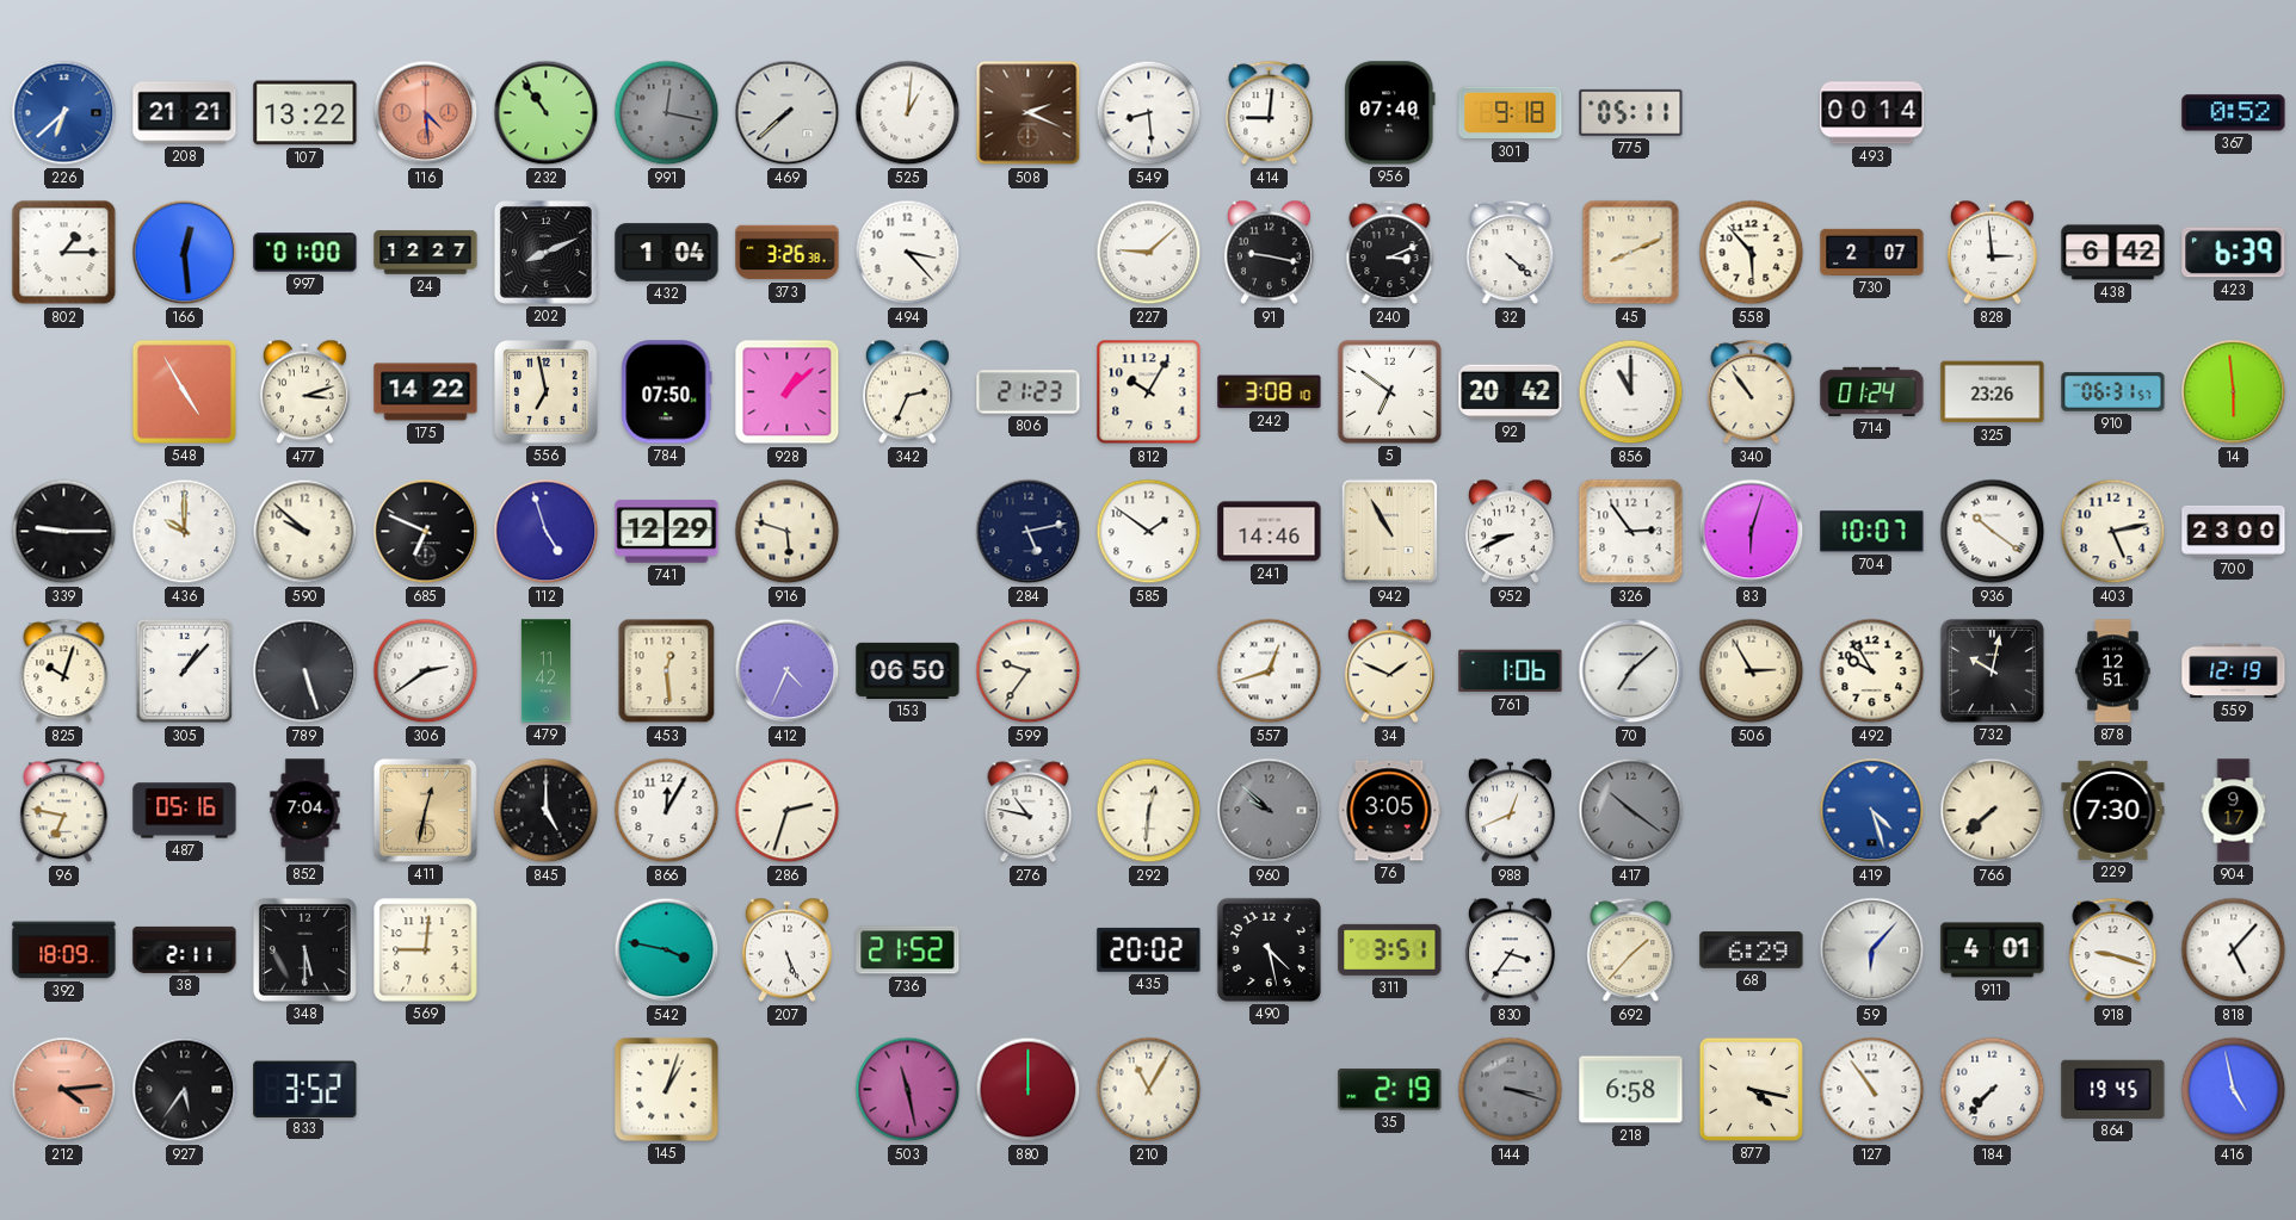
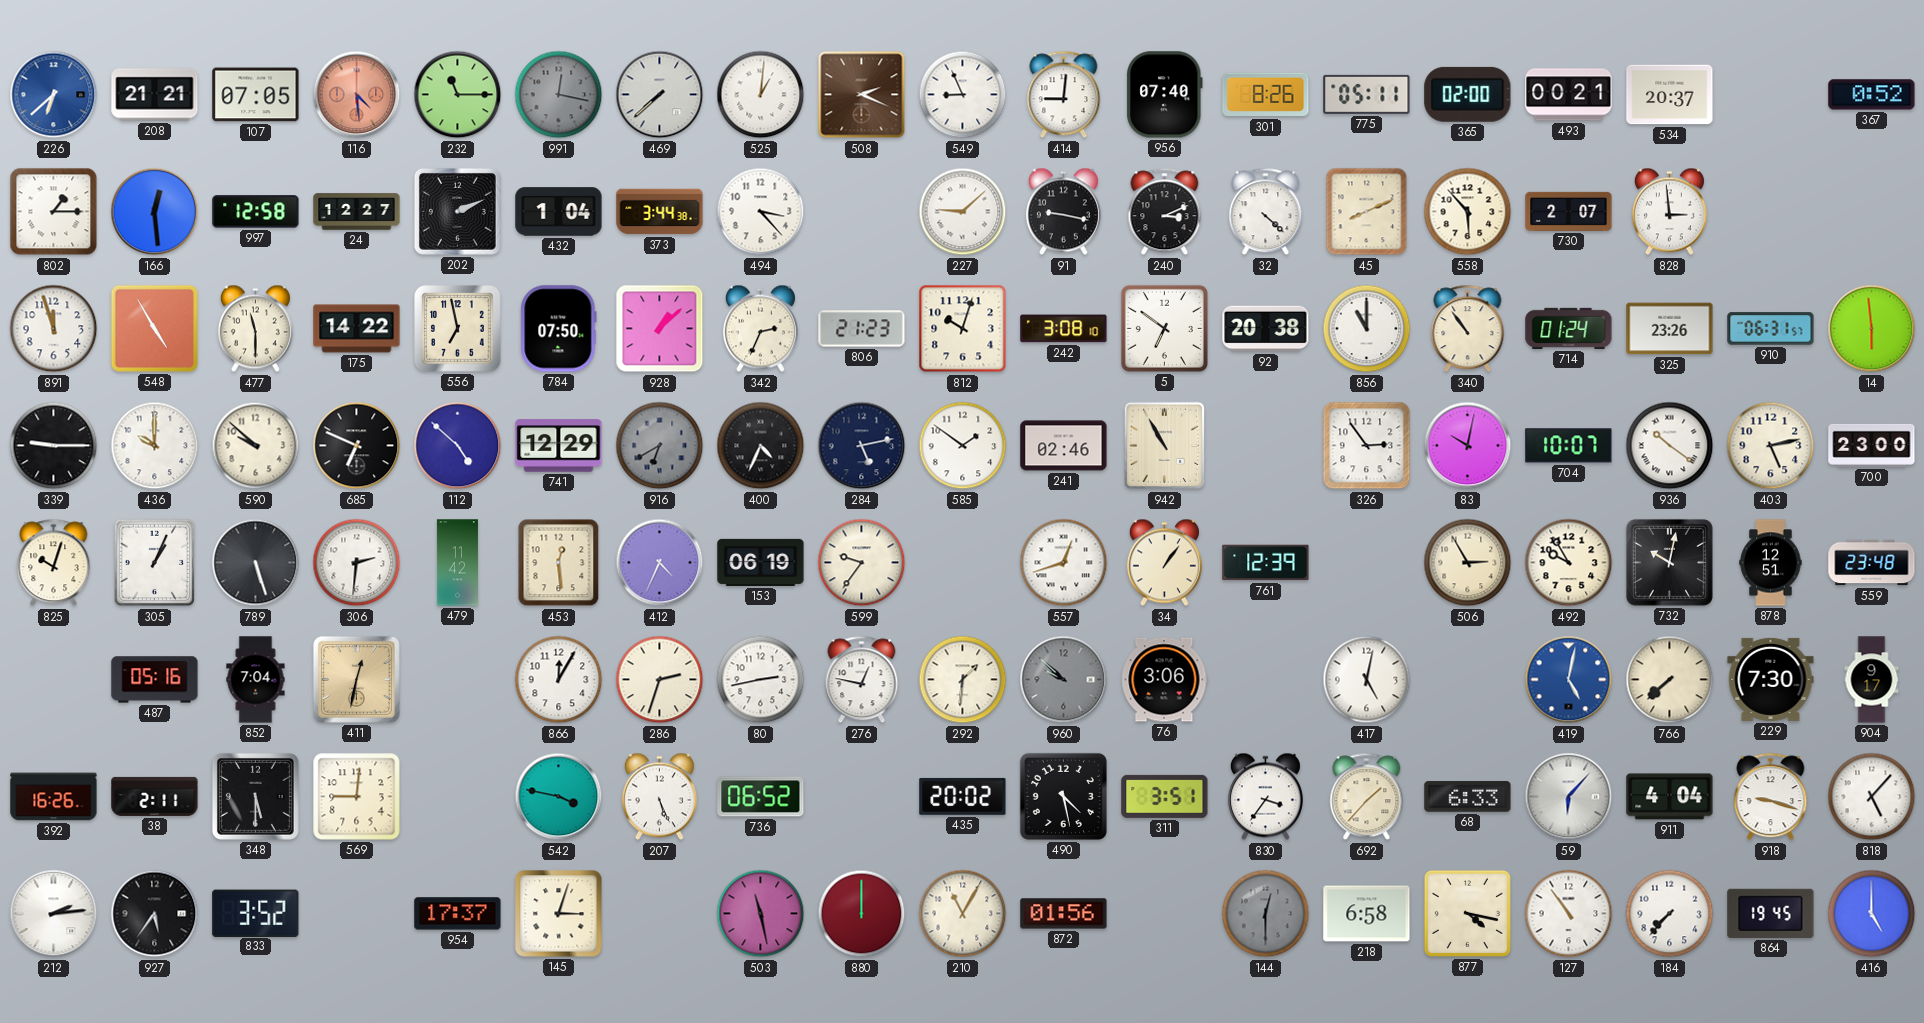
107: 13:22 -> 07:05 (256, 95)
232: 10:54 -> 11:15 (458, 95)
549: 8:29 -> 8:56 (963, 95)
301: 9:18 -> 8:26 (1266, 95)
365: none -> 02:00 (1468, 94)
493: 00:14 -> 00:21 (1569, 95)
534: none -> 20:37 (1670, 95)
997: 01:00 -> 12:58 (256, 212)
202: 8:11 -> 2:11 (457, 211)
373: 3:26 -> 3:44 (660, 212)
438: 6:42 -> none (2113, 253)
423: 6:39 -> none (2234, 253)
891: none -> 11:57 (54, 329)
477: 3:12 -> 11:30 (255, 329)
812: 10:05 -> 10:03 (963, 329)
92: 20:42 -> 20:38 (1266, 329)
112: 4:57 -> 4:52 (458, 446)
916: 5:48 -> 6:40 (660, 446)
916 dial: cream -> grey (660, 446)
400: none -> 4:34 (761, 446)
241: 14:46 -> 02:46 (1064, 446)
952: 8:41 -> none (1510, 532)
83: 6:03 -> 10:02 (1468, 446)
305: 1:07 -> 1:04 (155, 563)
306: 2:39 -> 2:31 (357, 563)
153: 06:50 -> 06:19 (761, 562)
34: 1:49 -> 1:06 (1164, 563)
761: 1:06 -> 12:39 (1266, 563)
70: 7:08 -> none (1631, 671)
559: 12:19 -> 23:48 (1872, 563)
96: 6:47 -> none (64, 811)
845: 5:00 -> none (547, 811)
80: none -> 2:43 (761, 680)
276: 10:47 -> 12:47 (862, 680)
292: 12:31 -> 1:31 (963, 680)
76: 3:05 -> 3:06 (1164, 680)
988: 12:41 -> none (1510, 811)
417: 10:21 -> 5:02 (1367, 680)
417 dial: grey -> white (1367, 680)
419: 4:27 -> 5:02 (1569, 680)
392: 18:09 -> 16:26 (54, 797)
736: 21:52 -> 06:52 (761, 797)
68: 6:29 -> 6:33 (1468, 797)
911: 4:01 -> 4:04 (1670, 797)
212: 4:14 -> 2:14 (54, 914)
212 dial: salmon -> white (54, 914)
954: none -> 17:37 (458, 914)
145: 1:03 -> 3:03 (559, 914)
872: none -> 01:56 (1064, 914)
35: 2:19 -> none (1390, 1090)
144: 3:18 -> 12:30 (1266, 914)
416: 4:58 -> 5:00 (1872, 914)
